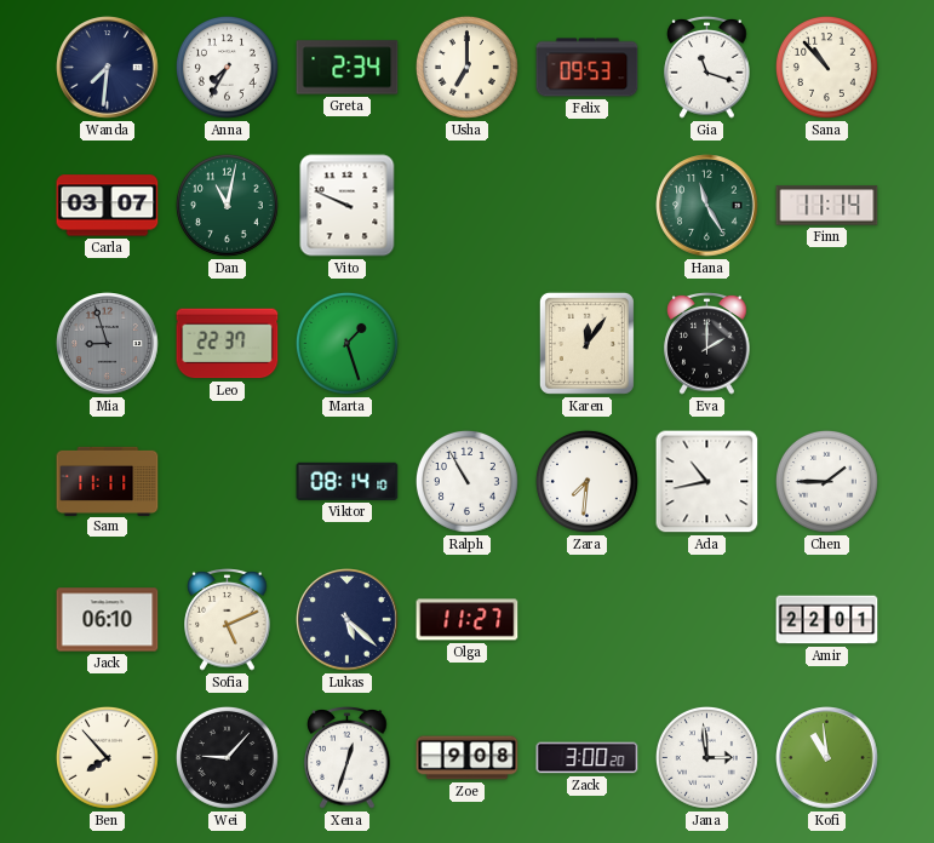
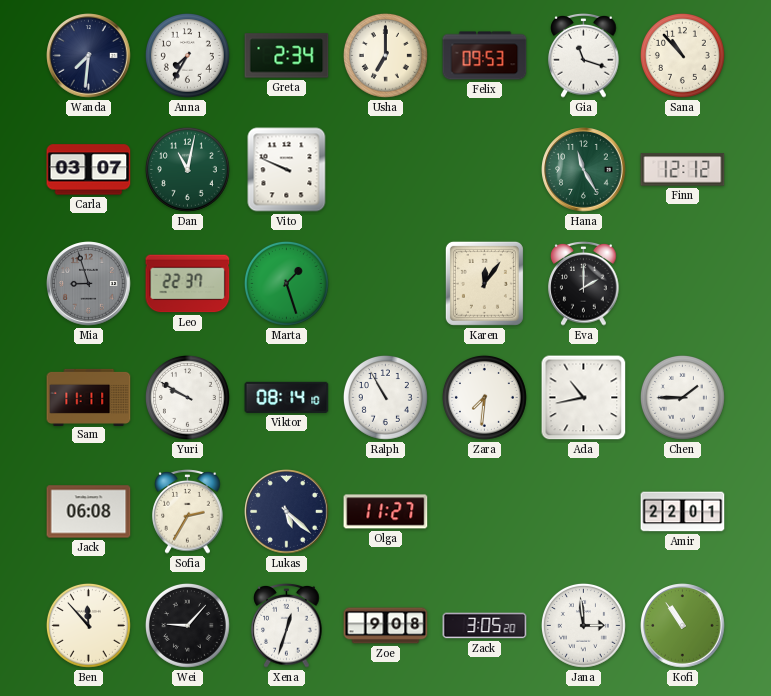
Finn: 11:14 -> 12:12 (683, 170)
Yuri: none -> 9:50 (187, 397)
Jack: 06:10 -> 06:08 (89, 512)
Sofia: 5:11 -> 2:35 (188, 512)
Ben: 7:53 -> 11:53 (88, 625)
Zack: 3:00 -> 3:05 (485, 626)
Kofi: 10:59 -> 10:54 (683, 626)
